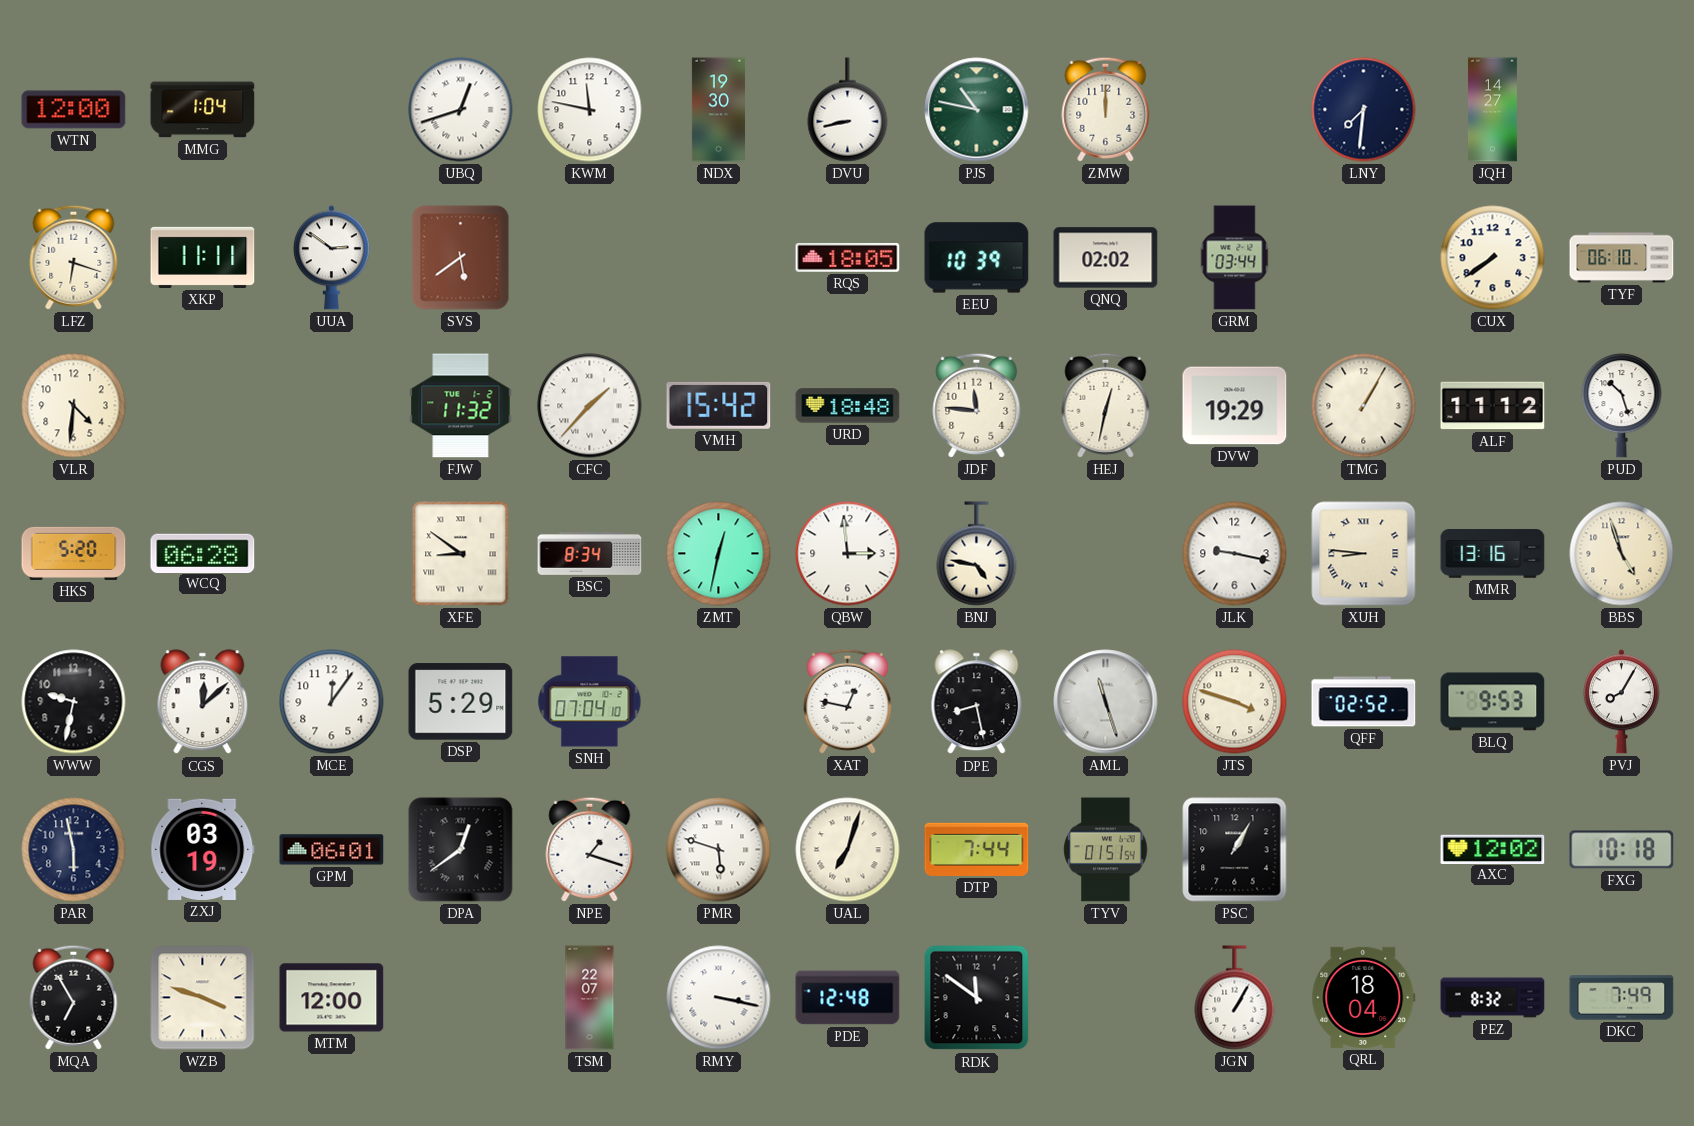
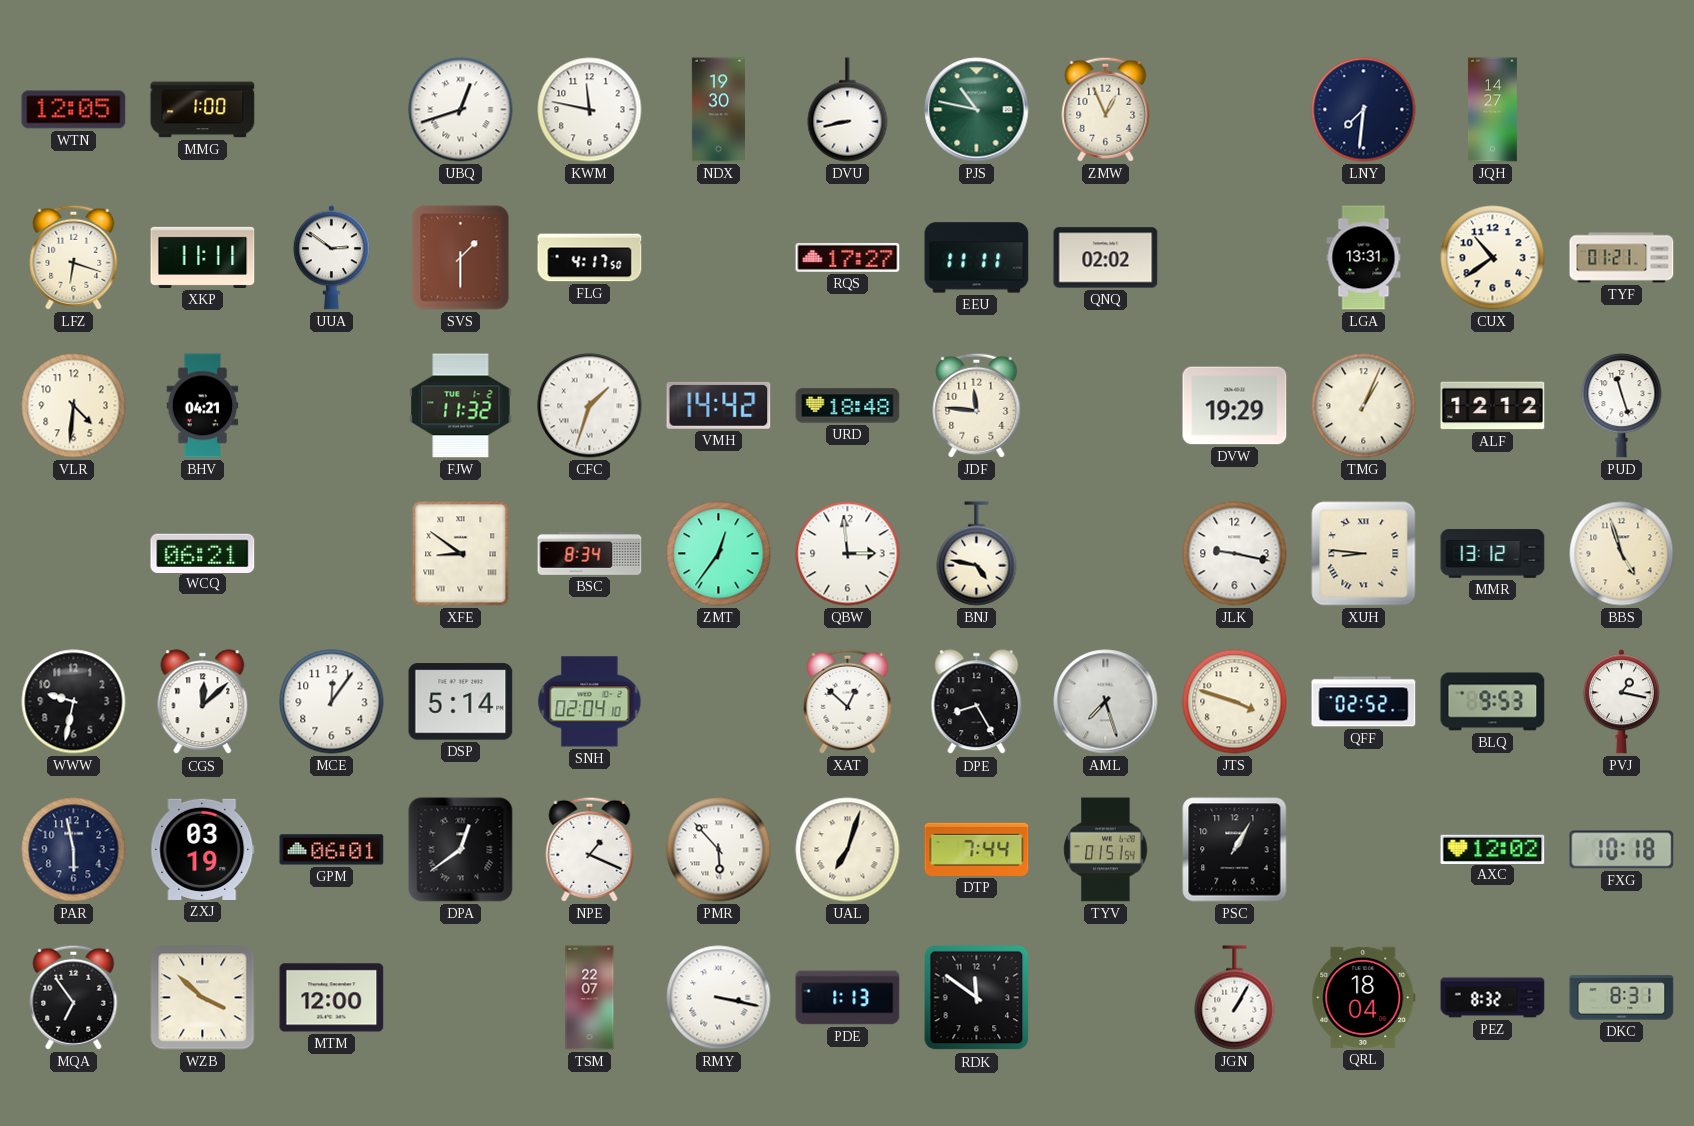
WTN: 12:00 -> 12:05 (74, 110)
MMG: 1:04 -> 1:00 (203, 110)
ZMW: 12:00 -> 12:56 (1106, 109)
SVS: 5:39 -> 1:30 (461, 258)
FLG: none -> 4:17 (590, 258)
RQS: 18:05 -> 17:27 (848, 257)
EEU: 10:39 -> 11:11 (977, 258)
GRM: 03:44 -> none (1235, 258)
LGA: none -> 13:31 (1364, 258)
CUX: 7:39 -> 10:39 (1493, 258)
TYF: 06:10 -> 01:21 (1622, 258)
BHV: none -> 04:21 (203, 406)
CFC: 1:37 -> 1:33 (590, 406)
VMH: 15:42 -> 14:42 (719, 405)
HEJ: 12:32 -> none (1106, 405)
TMG: 1:05 -> 1:04 (1364, 406)
ALF: 11:12 -> 12:12 (1493, 406)
PUD: 10:27 -> 11:27 (1622, 406)
HKS: 5:20 -> none (74, 553)
WCQ: 06:28 -> 06:21 (203, 553)
ZMT: 12:32 -> 12:36 (719, 554)
MMR: 13:16 -> 13:12 (1493, 554)
DSP: 5:29 -> 5:14 (461, 702)
SNH: 07:04 -> 02:04 (590, 702)
XAT: 12:47 -> 12:52 (848, 701)
DPE: 8:28 -> 8:25 (977, 702)
AML: 11:27 -> 7:27 (1106, 702)
PVJ: 8:05 -> 1:17 (1621, 702)
NPE: 1:18 -> 1:19 (590, 849)
PMR: 5:48 -> 5:53 (719, 850)
MQA: 6:55 -> 6:54 (74, 997)
WZB: 3:48 -> 3:52 (203, 998)
PDE: 12:48 -> 1:13 (848, 998)
DKC: 7:49 -> 8:31 (1622, 998)
